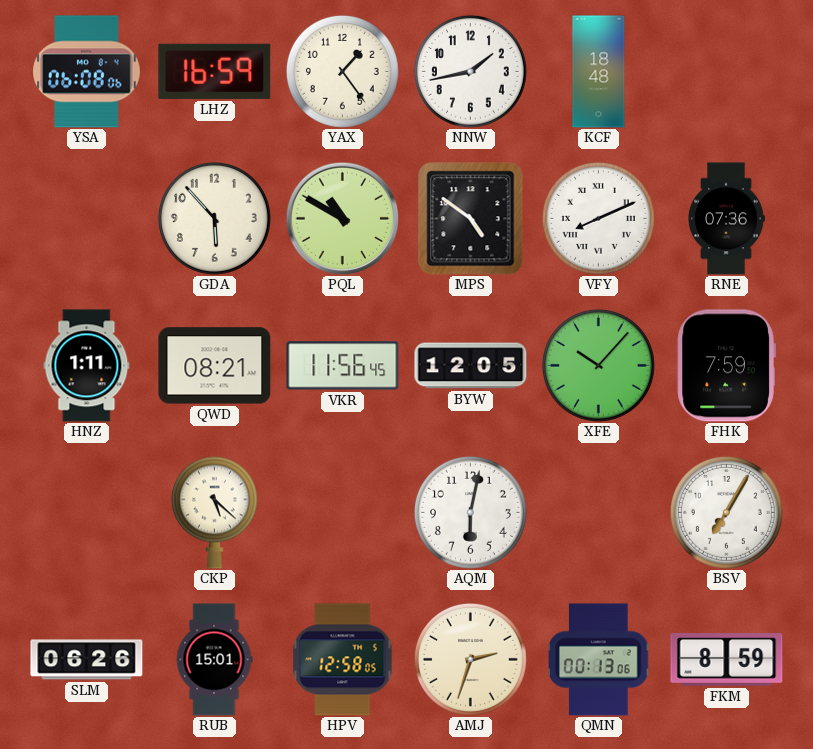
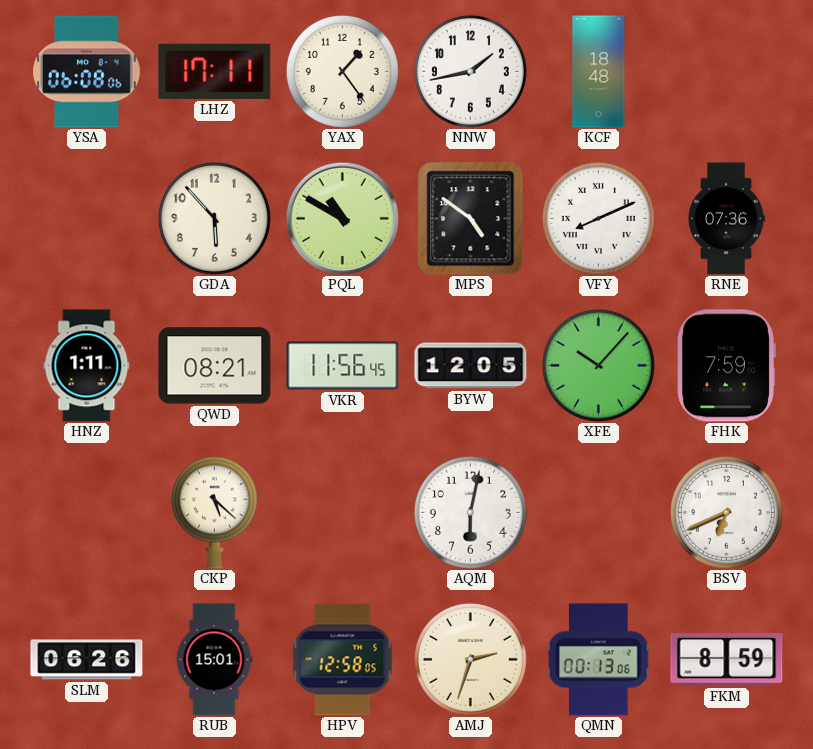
LHZ: 16:59 -> 17:11 (215, 71)
BSV: 7:05 -> 6:41 (726, 512)
